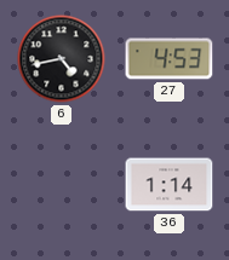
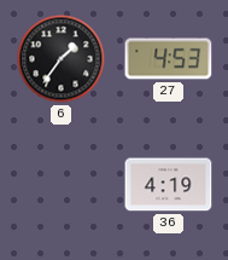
6: 4:43 -> 1:36 (62, 59)
36: 1:14 -> 4:19 (169, 185)
